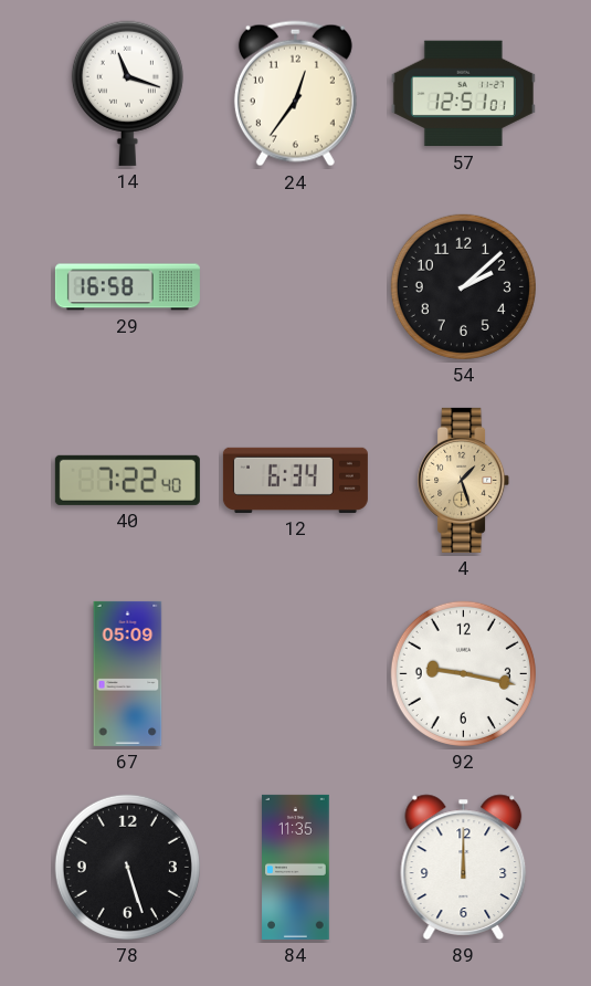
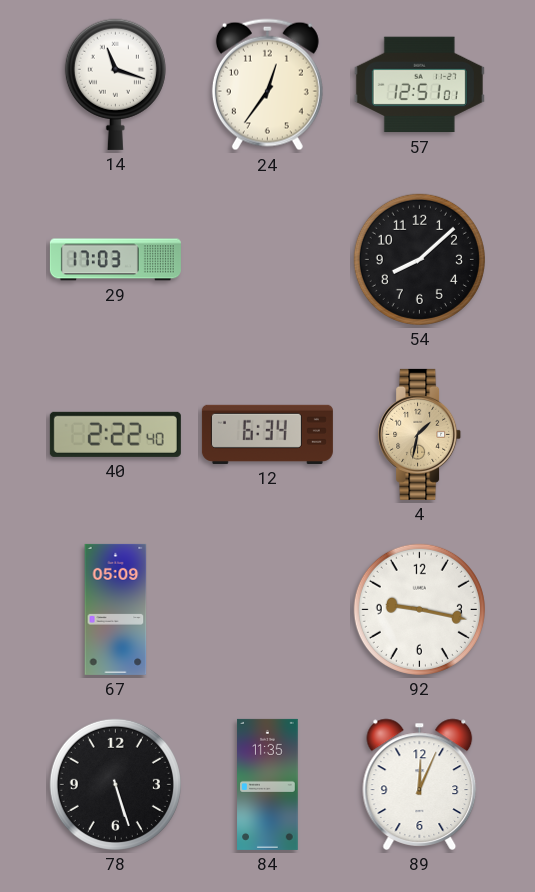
29: 16:58 -> 17:03 (115, 260)
54: 2:08 -> 8:08 (419, 259)
40: 7:22 -> 2:22 (115, 434)
4: 1:27 -> 1:32 (420, 434)
89: 12:00 -> 12:04 (420, 784)
